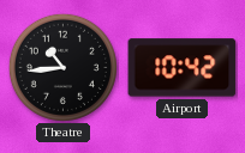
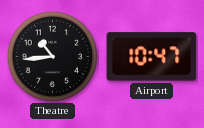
Airport: 10:42 -> 10:47 (152, 57)
